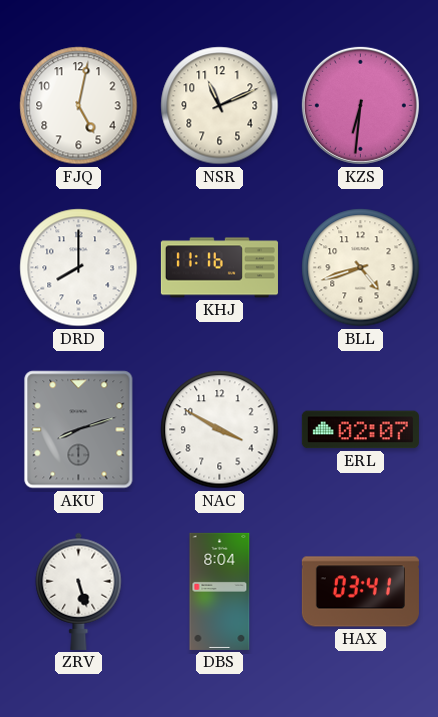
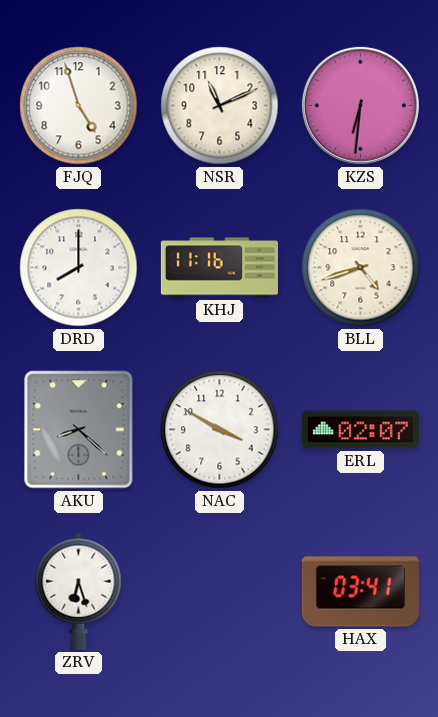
FJQ: 5:02 -> 4:57 (79, 106)
AKU: 8:12 -> 8:22 (79, 430)
ZRV: 5:27 -> 6:27 (79, 591)
DBS: 8:04 -> none (220, 591)
